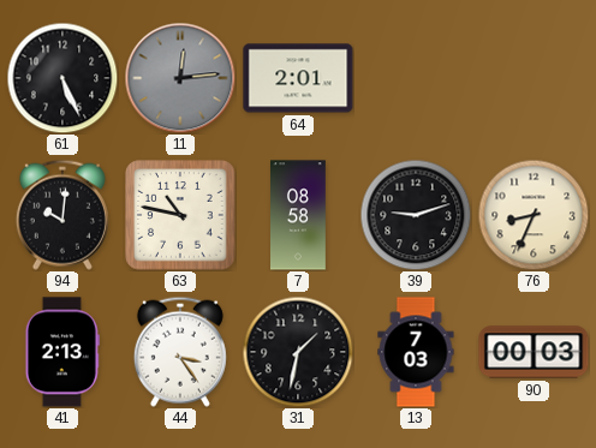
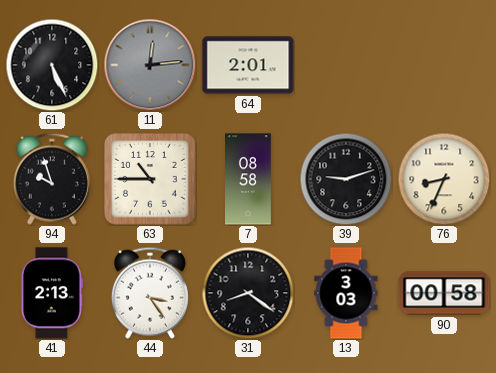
94: 10:01 -> 9:57 (52, 179)
63: 10:47 -> 10:45 (150, 179)
31: 1:32 -> 8:21 (248, 293)
13: 7:03 -> 3:03 (346, 293)
90: 00:03 -> 00:58 (444, 293)
